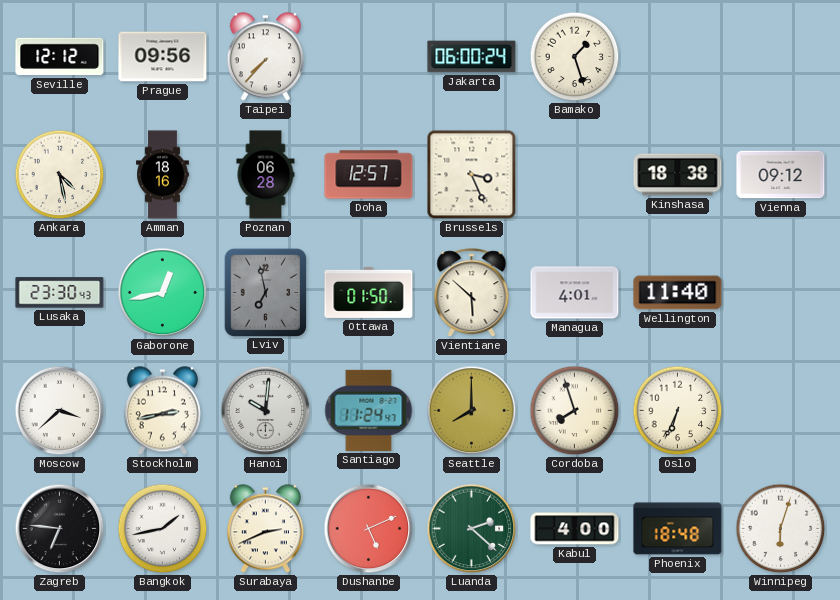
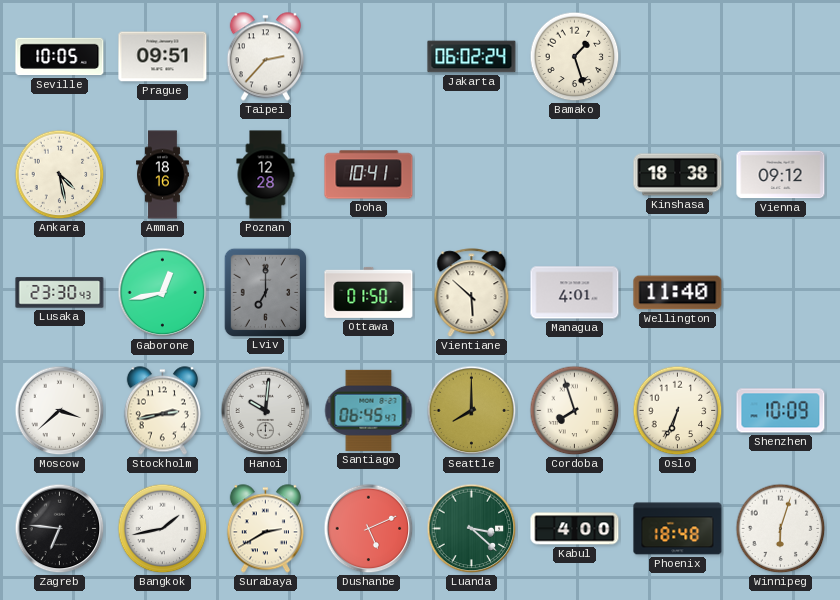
Seville: 12:12 -> 10:05 (60, 57)
Prague: 09:56 -> 09:51 (163, 57)
Taipei: 7:37 -> 2:37 (265, 57)
Jakarta: 06:00 -> 06:02 (472, 57)
Poznan: 06:28 -> 12:28 (266, 175)
Doha: 12:57 -> 10:41 (369, 175)
Brussels: 3:26 -> none (472, 175)
Lviv: 6:58 -> 7:00 (265, 292)
Santiago: 11:24 -> 06:45 (369, 410)
Shenzhen: none -> 10:09 (781, 411)
Surabaya: 2:41 -> 2:40 (265, 529)
Luanda: 2:22 -> 3:22 (472, 529)
